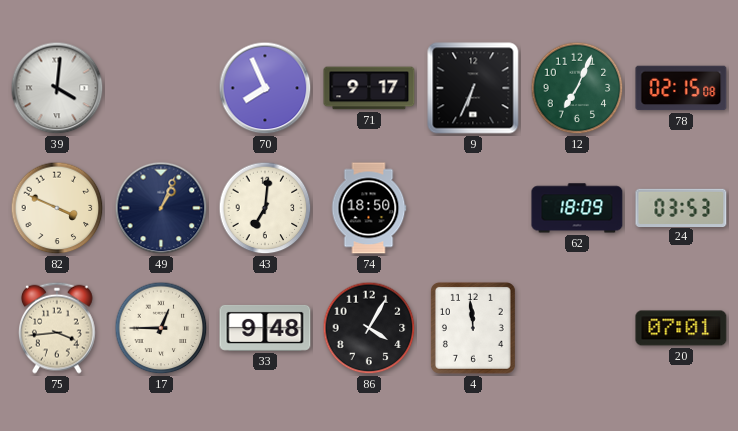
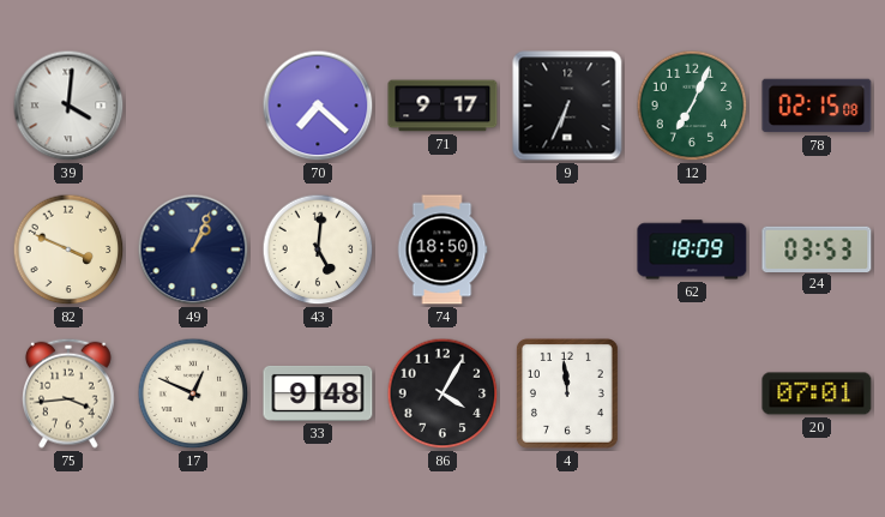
70: 7:56 -> 7:22 (318, 106)
43: 7:01 -> 5:01 (318, 250)
17: 12:45 -> 12:49 (193, 393)
